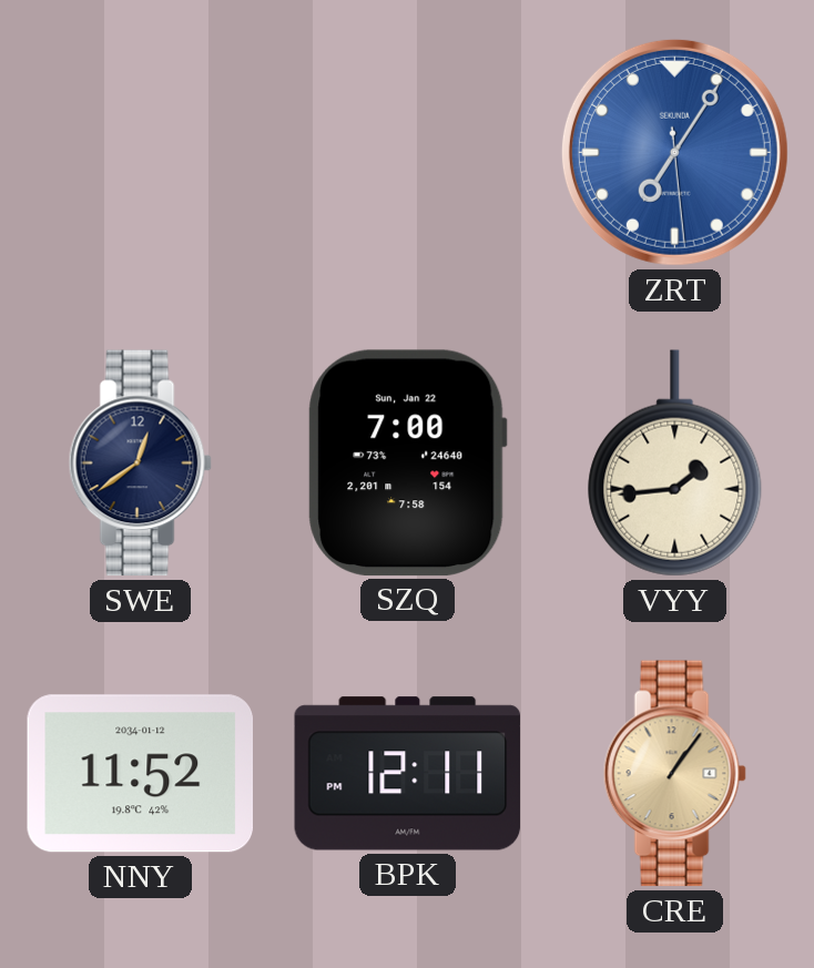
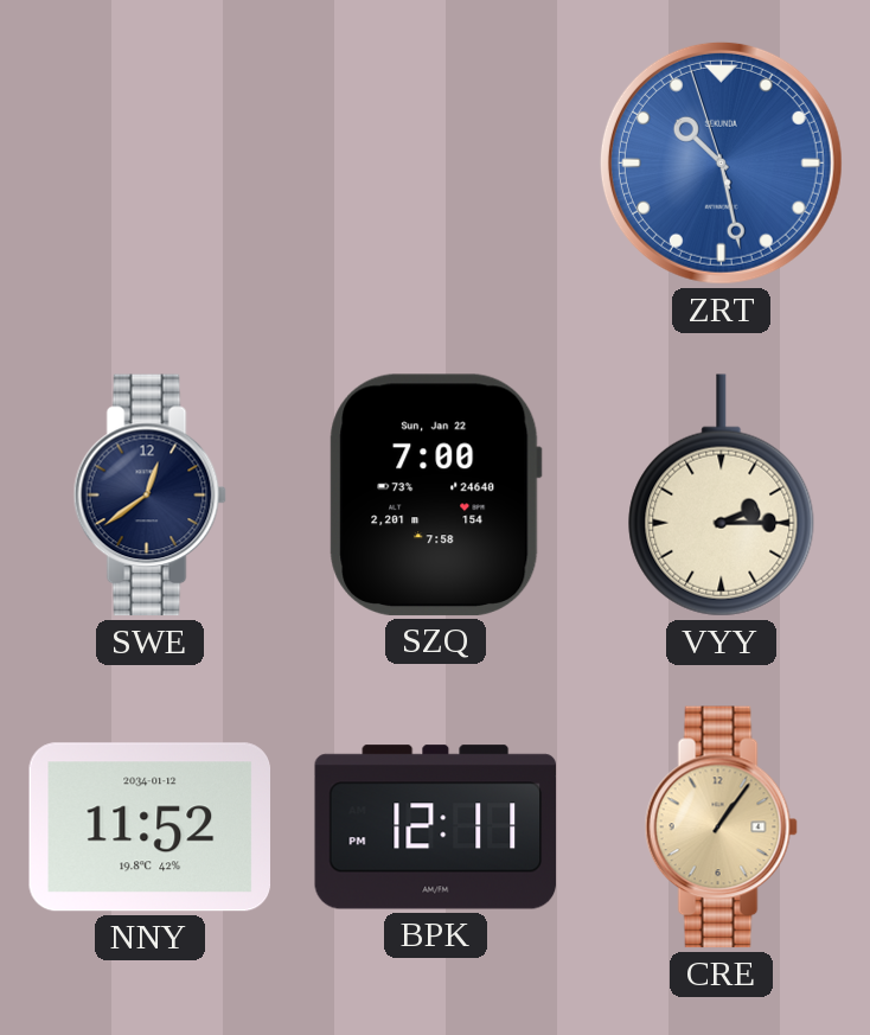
ZRT: 7:05 -> 10:27 (721, 162)
VYY: 1:44 -> 2:15 (722, 496)
